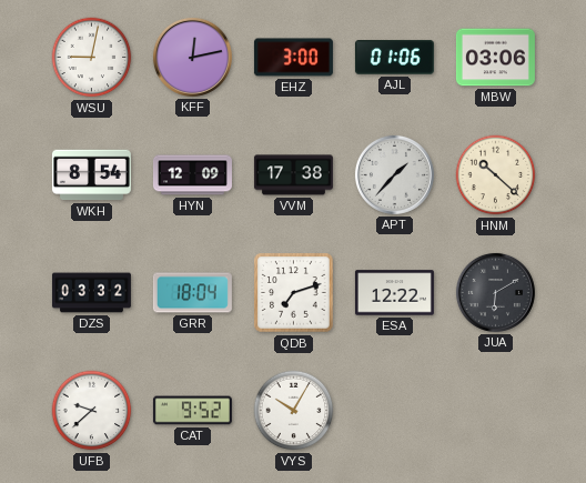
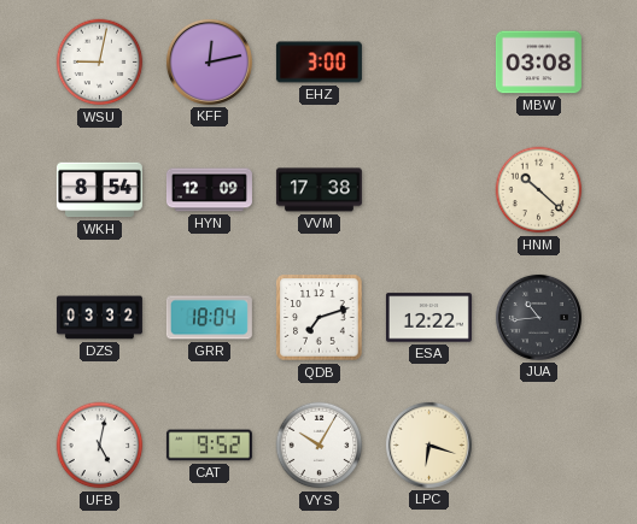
AJL: 01:06 -> none (394, 58)
MBW: 03:06 -> 03:08 (538, 63)
APT: 1:37 -> none (394, 174)
JUA: 6:10 -> 10:44 (538, 317)
UFB: 9:38 -> 5:02 (100, 446)
LPC: none -> 6:18 (428, 444)
